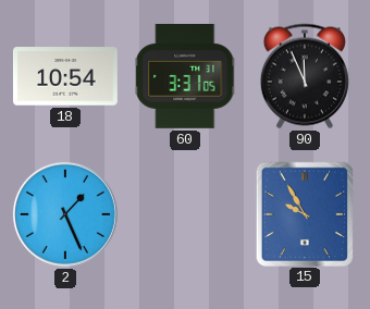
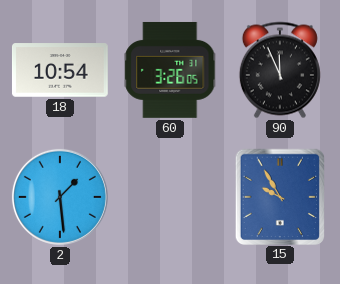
60: 3:31 -> 3:26 (170, 70)
2: 1:26 -> 1:29 (60, 197)
